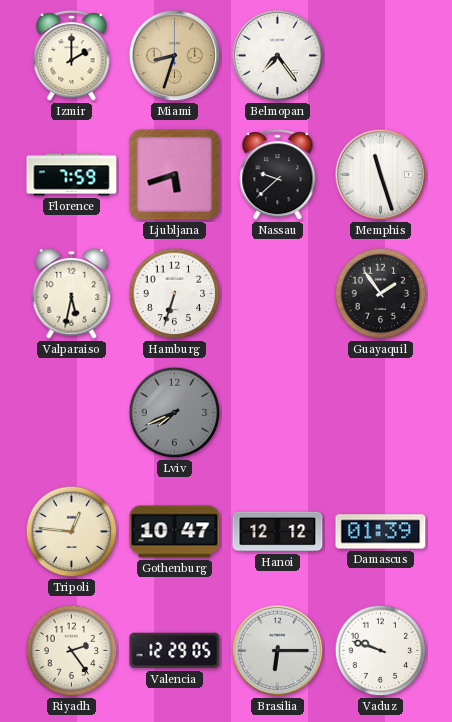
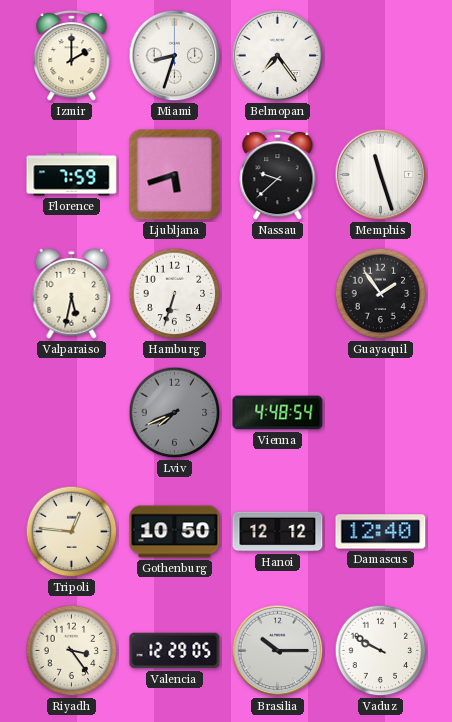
Miami dial: champagne -> white (175, 56)
Vienna: none -> 4:48 (278, 413)
Gothenburg: 10:47 -> 10:50 (175, 532)
Damascus: 01:39 -> 12:40 (381, 532)
Riyadh: 2:24 -> 3:24 (72, 651)
Brasilia: 6:15 -> 10:15 (278, 651)
Vaduz: 9:48 -> 9:50 (381, 651)
